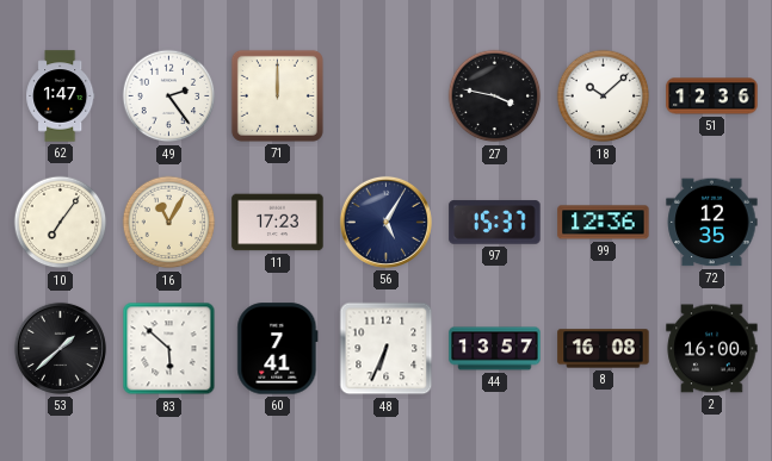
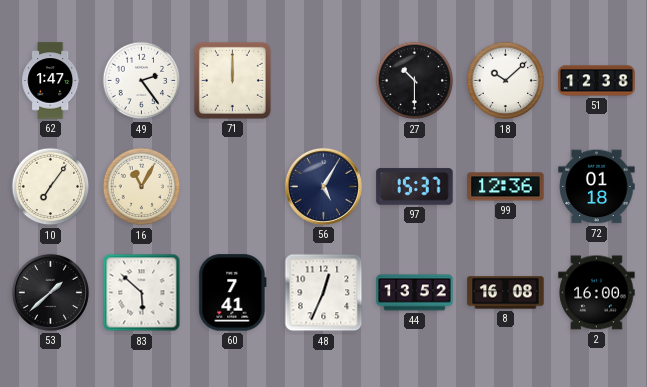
27: 3:47 -> 10:30 (415, 81)
51: 12:36 -> 12:38 (597, 81)
11: 17:23 -> none (278, 223)
72: 12:35 -> 01:18 (597, 187)
48: 6:34 -> 12:34 (324, 293)
44: 13:57 -> 13:52 (415, 293)
